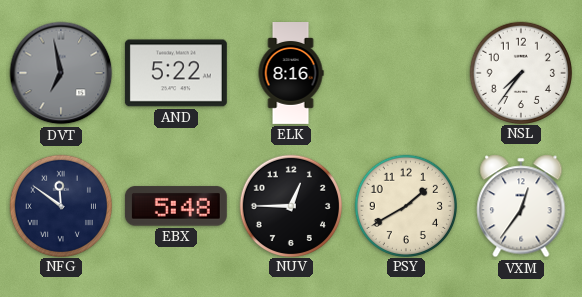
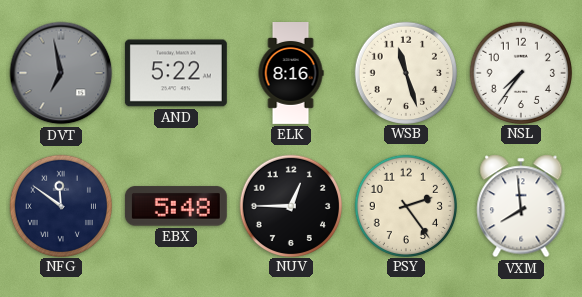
WSB: none -> 11:27 (405, 72)
PSY: 1:40 -> 2:24 (405, 205)
VXM: 12:36 -> 7:59 (521, 206)
